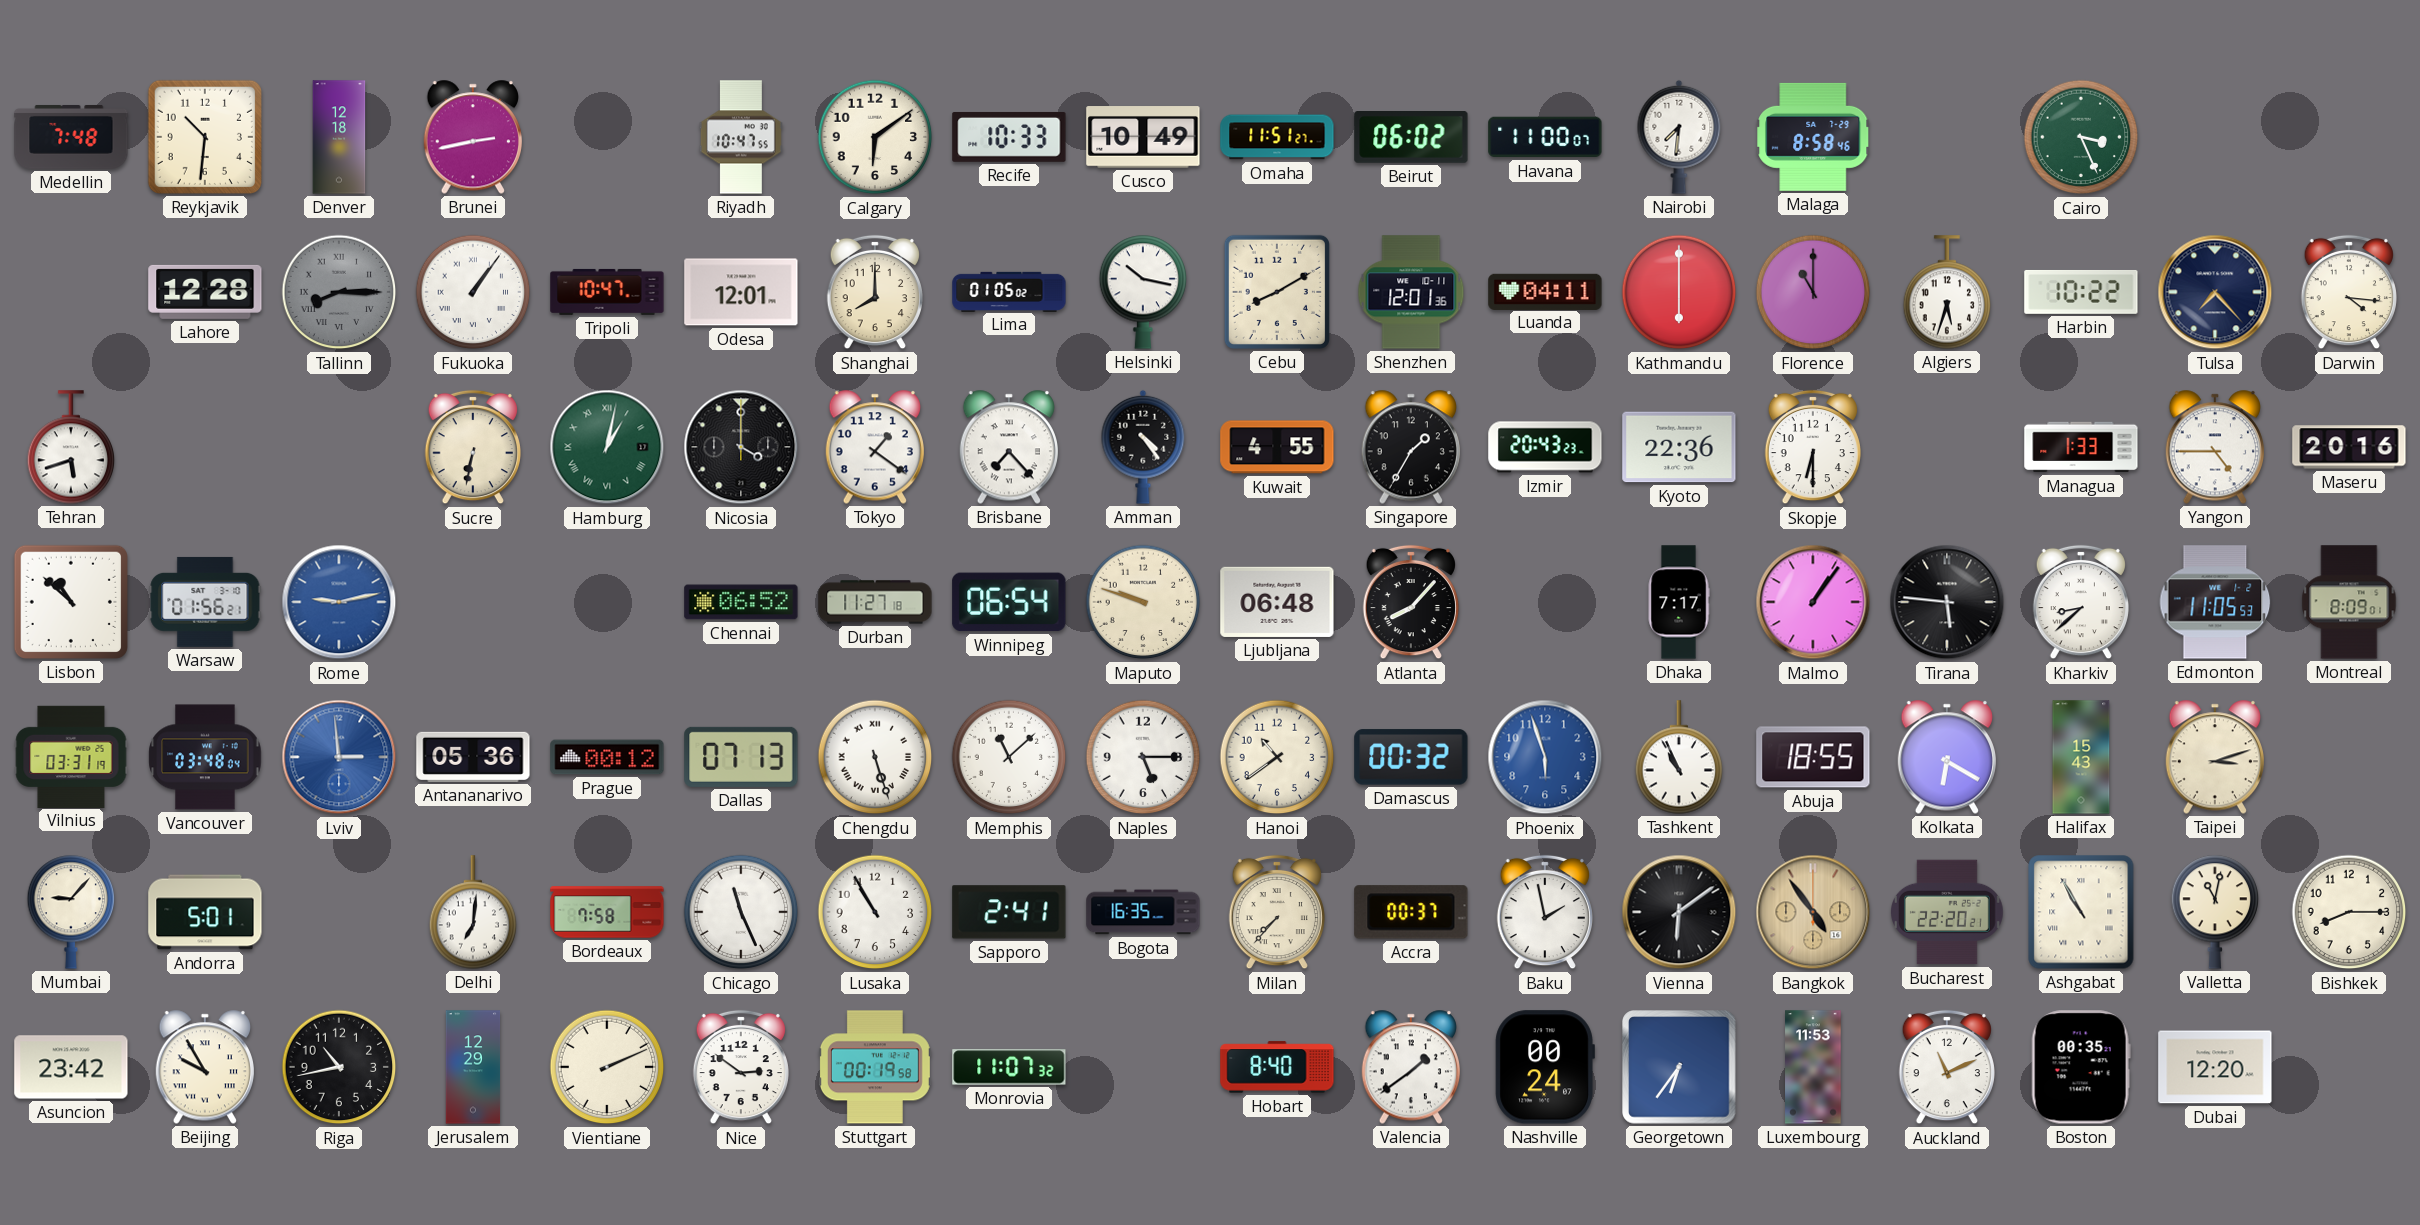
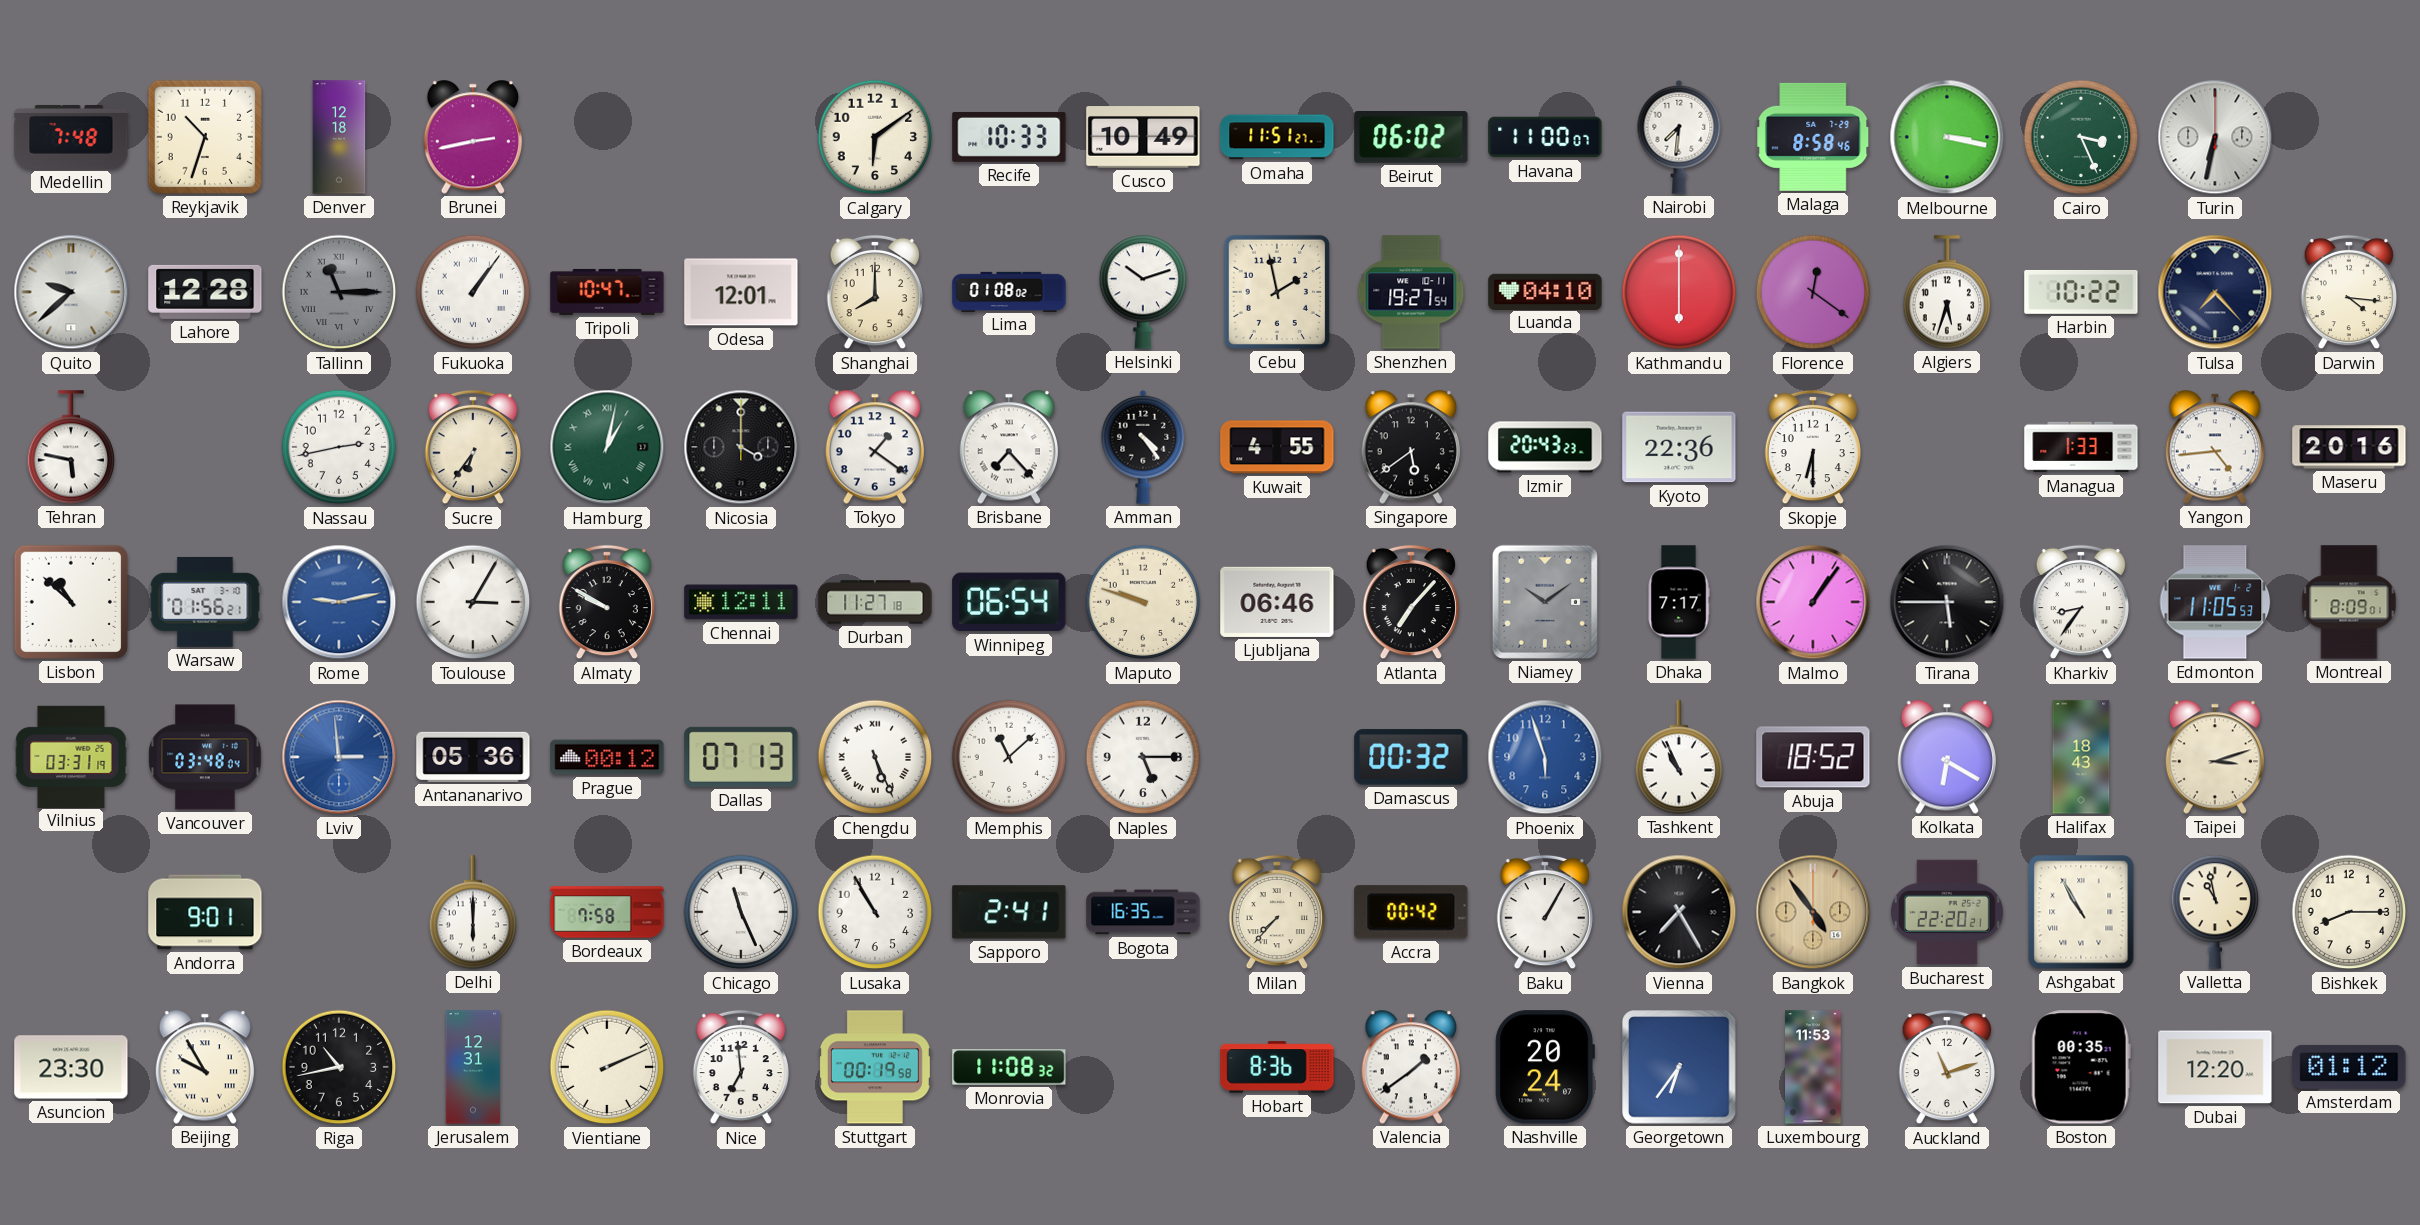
Reykjavik: 10:31 -> 10:33 (205, 137)
Riyadh: 10:47 -> none (741, 137)
Melbourne: none -> 3:17 (1947, 137)
Turin: none -> 6:32 (2215, 137)
Quito: none -> 9:38 (71, 292)
Tallinn: 8:15 -> 11:15 (339, 292)
Lima: 01:05 -> 01:08 (1009, 291)
Helsinki: 10:17 -> 10:12 (1143, 292)
Cebu: 8:10 -> 1:58 (1277, 292)
Shenzhen: 12:01 -> 19:27 (1411, 292)
Luanda: 04:11 -> 04:10 (1545, 291)
Florence: 11:00 -> 12:21 (1813, 292)
Tehran: 5:42 -> 5:47 (71, 447)
Nassau: none -> 2:43 (339, 447)
Sucre: 6:32 -> 6:36 (473, 447)
Singapore: 1:35 -> 5:39 (1410, 447)
Yangon: 4:45 -> 4:44 (2214, 447)
Toulouse: none -> 3:05 (473, 602)
Almaty: none -> 9:50 (607, 602)
Chennai: 06:52 -> 12:11 (741, 602)
Ljubljana: 06:48 -> 06:46 (1277, 602)
Atlanta: 8:07 -> 7:07 (1411, 602)
Niamey: none -> 10:09 (1545, 602)
Tirana: 5:46 -> 5:45 (1947, 602)
Kharkiv: 8:38 -> 8:36 (2081, 602)
Chengdu: 5:27 -> 5:26 (875, 757)
Hanoi: 10:39 -> none (1277, 757)
Abuja: 18:55 -> 18:52 (1813, 757)
Halifax: 15:43 -> 18:43 (2081, 757)
Mumbai: 9:07 -> none (71, 912)
Andorra: 5:01 -> 9:01 (205, 912)
Delhi: 7:01 -> 6:00 (473, 912)
Accra: 00:37 -> 00:42 (1411, 912)
Baku: 1:58 -> 1:05 (1545, 912)
Vienna: 6:09 -> 7:25 (1679, 912)
Valletta: 11:02 -> 10:58 (2215, 912)
Asuncion: 23:42 -> 23:30 (71, 1067)
Jerusalem: 12:29 -> 12:31 (473, 1067)
Nice: 2:51 -> 6:59 (741, 1067)
Monrovia: 11:07 -> 11:08 (1009, 1067)
Hobart: 8:40 -> 8:36 (1277, 1067)
Nashville: 00:24 -> 20:24 (1545, 1067)
Auckland: 11:11 -> 11:12 (1947, 1067)
Amsterdam: none -> 01:12 (2349, 1067)
